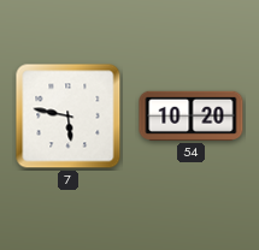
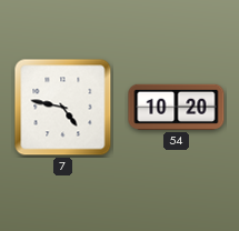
7: 5:47 -> 4:47 (63, 108)
